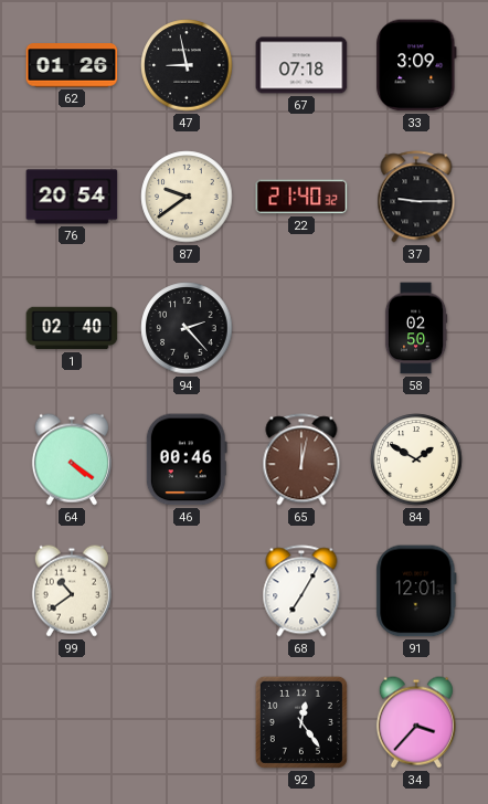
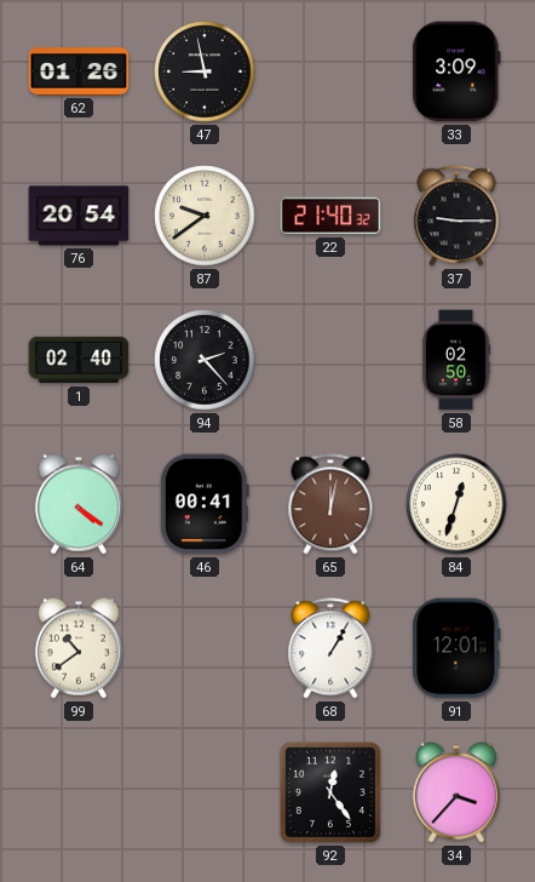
67: 07:18 -> none (301, 65)
46: 00:46 -> 00:41 (205, 504)
84: 1:50 -> 12:33 (456, 504)
68: 7:05 -> 1:05 (330, 648)
